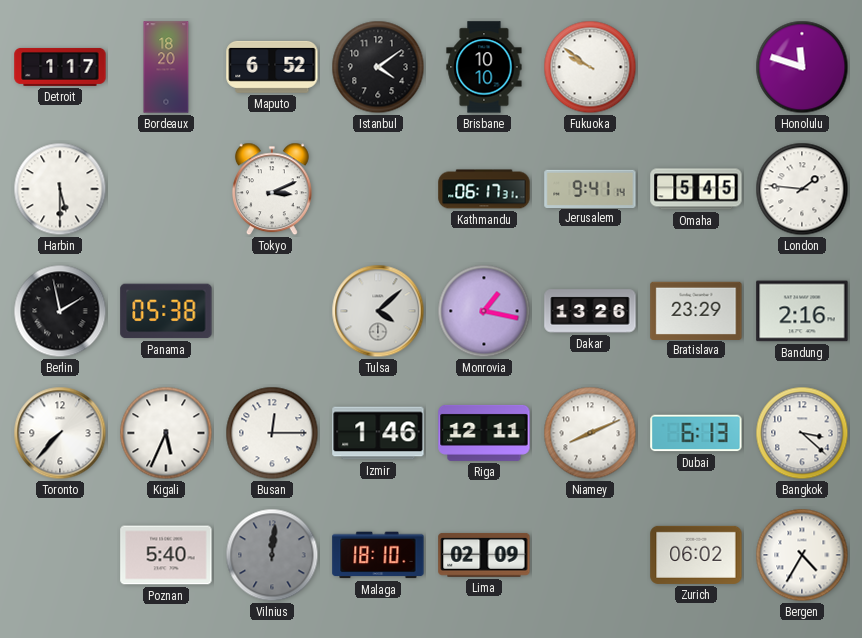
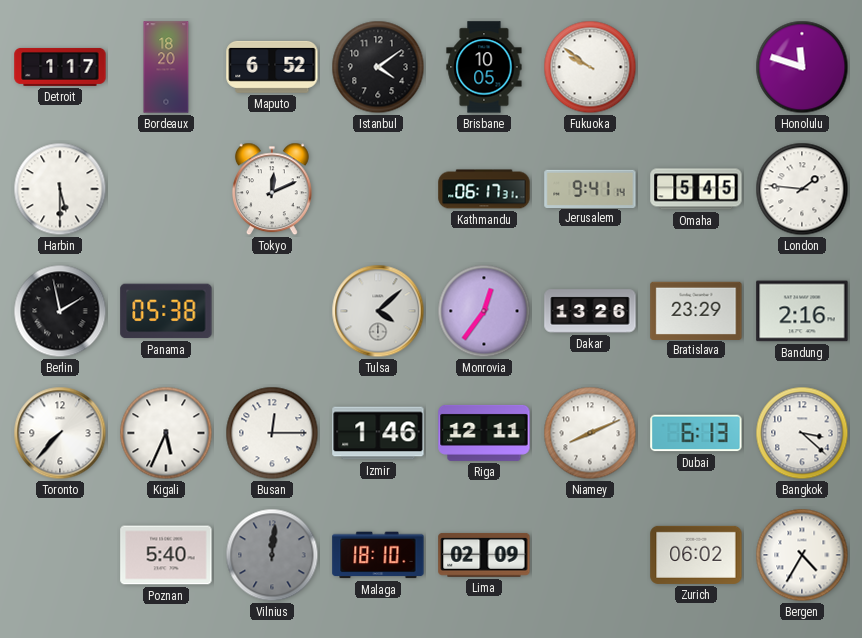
Brisbane: 10:10 -> 10:05 (484, 67)
Tokyo: 3:11 -> 12:11 (272, 189)
Monrovia: 1:17 -> 12:36 (484, 311)
